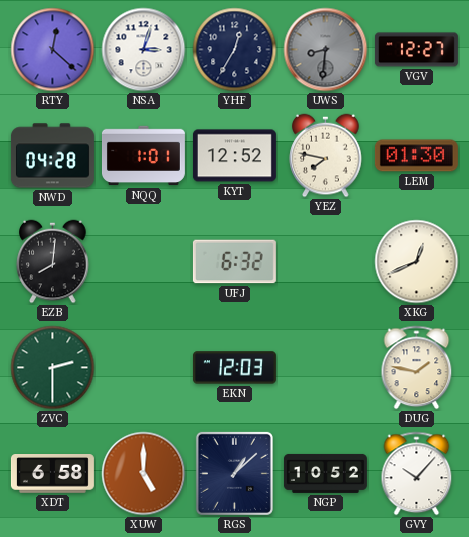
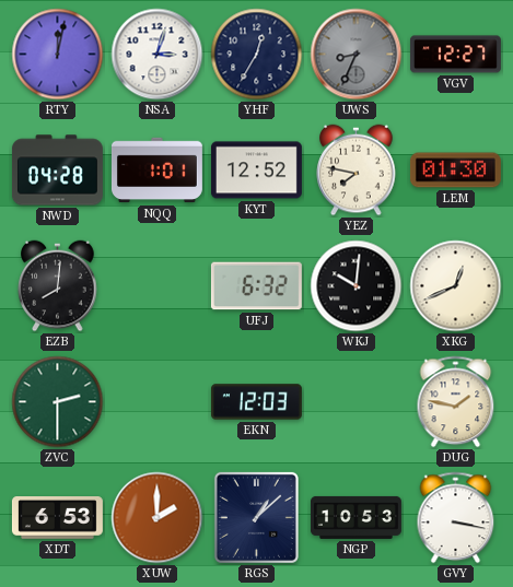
RTY: 12:22 -> 12:02 (58, 55)
UWS: 8:31 -> 8:34 (357, 55)
WKJ: none -> 10:01 (357, 286)
XDT: 6:58 -> 6:53 (57, 518)
XUW: 5:00 -> 2:00 (158, 518)
NGP: 10:52 -> 10:53 (355, 517)
GVY: 10:07 -> 3:17 (456, 518)
